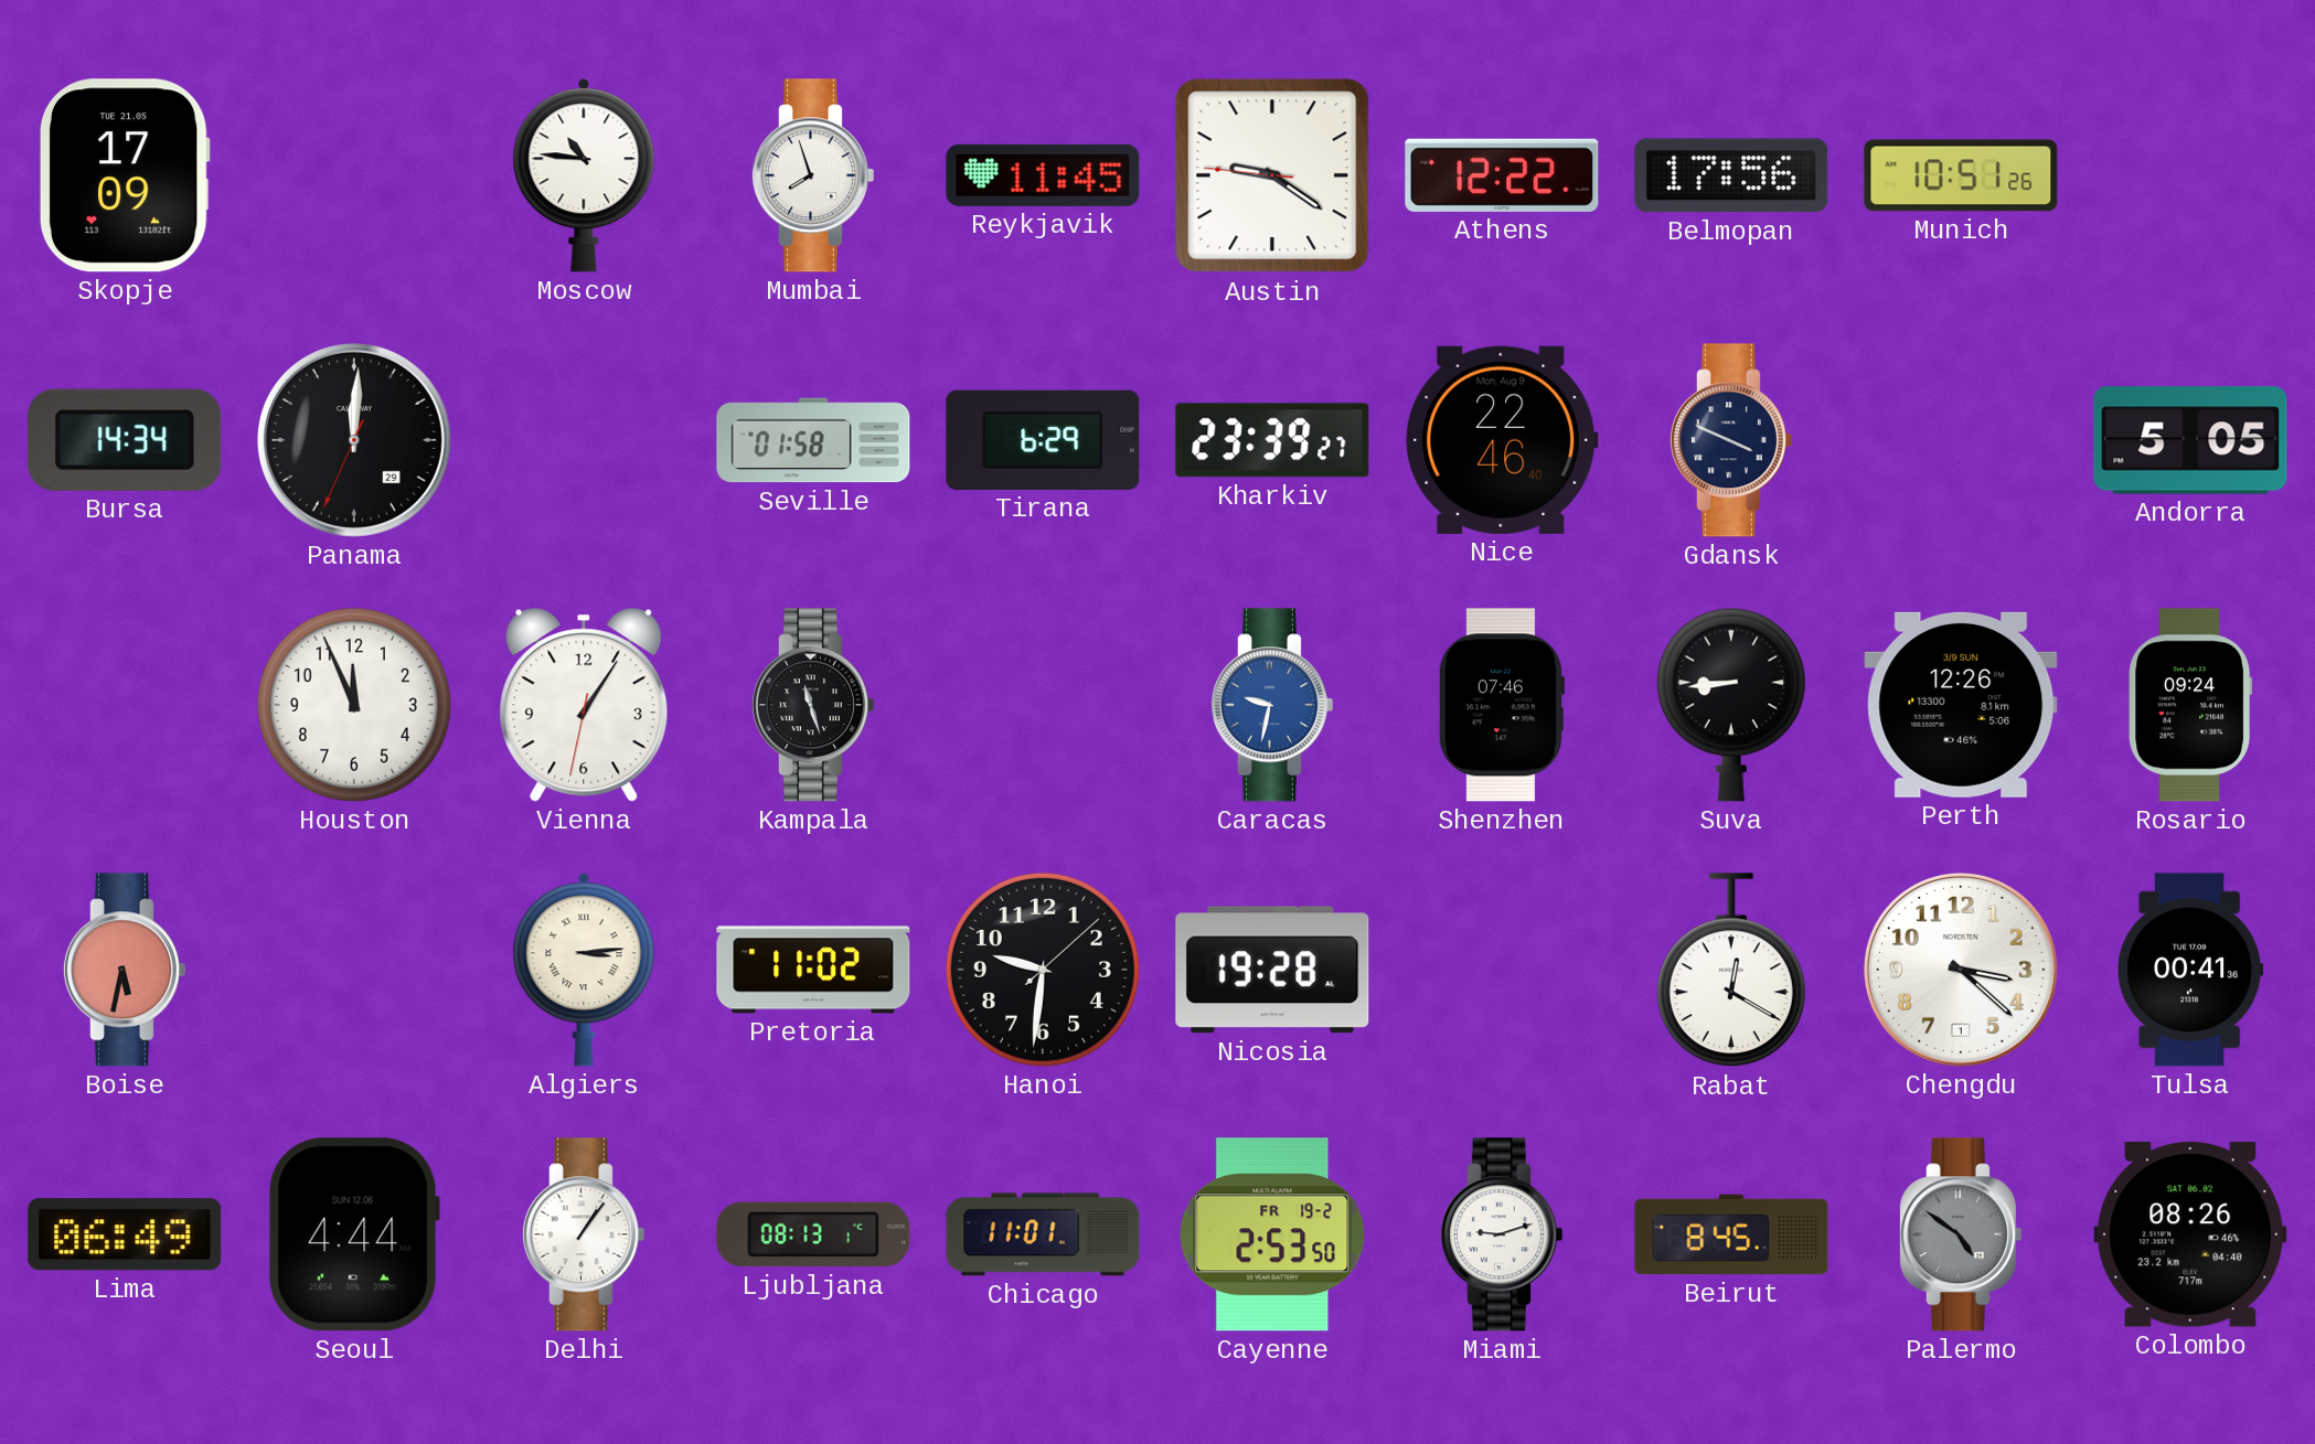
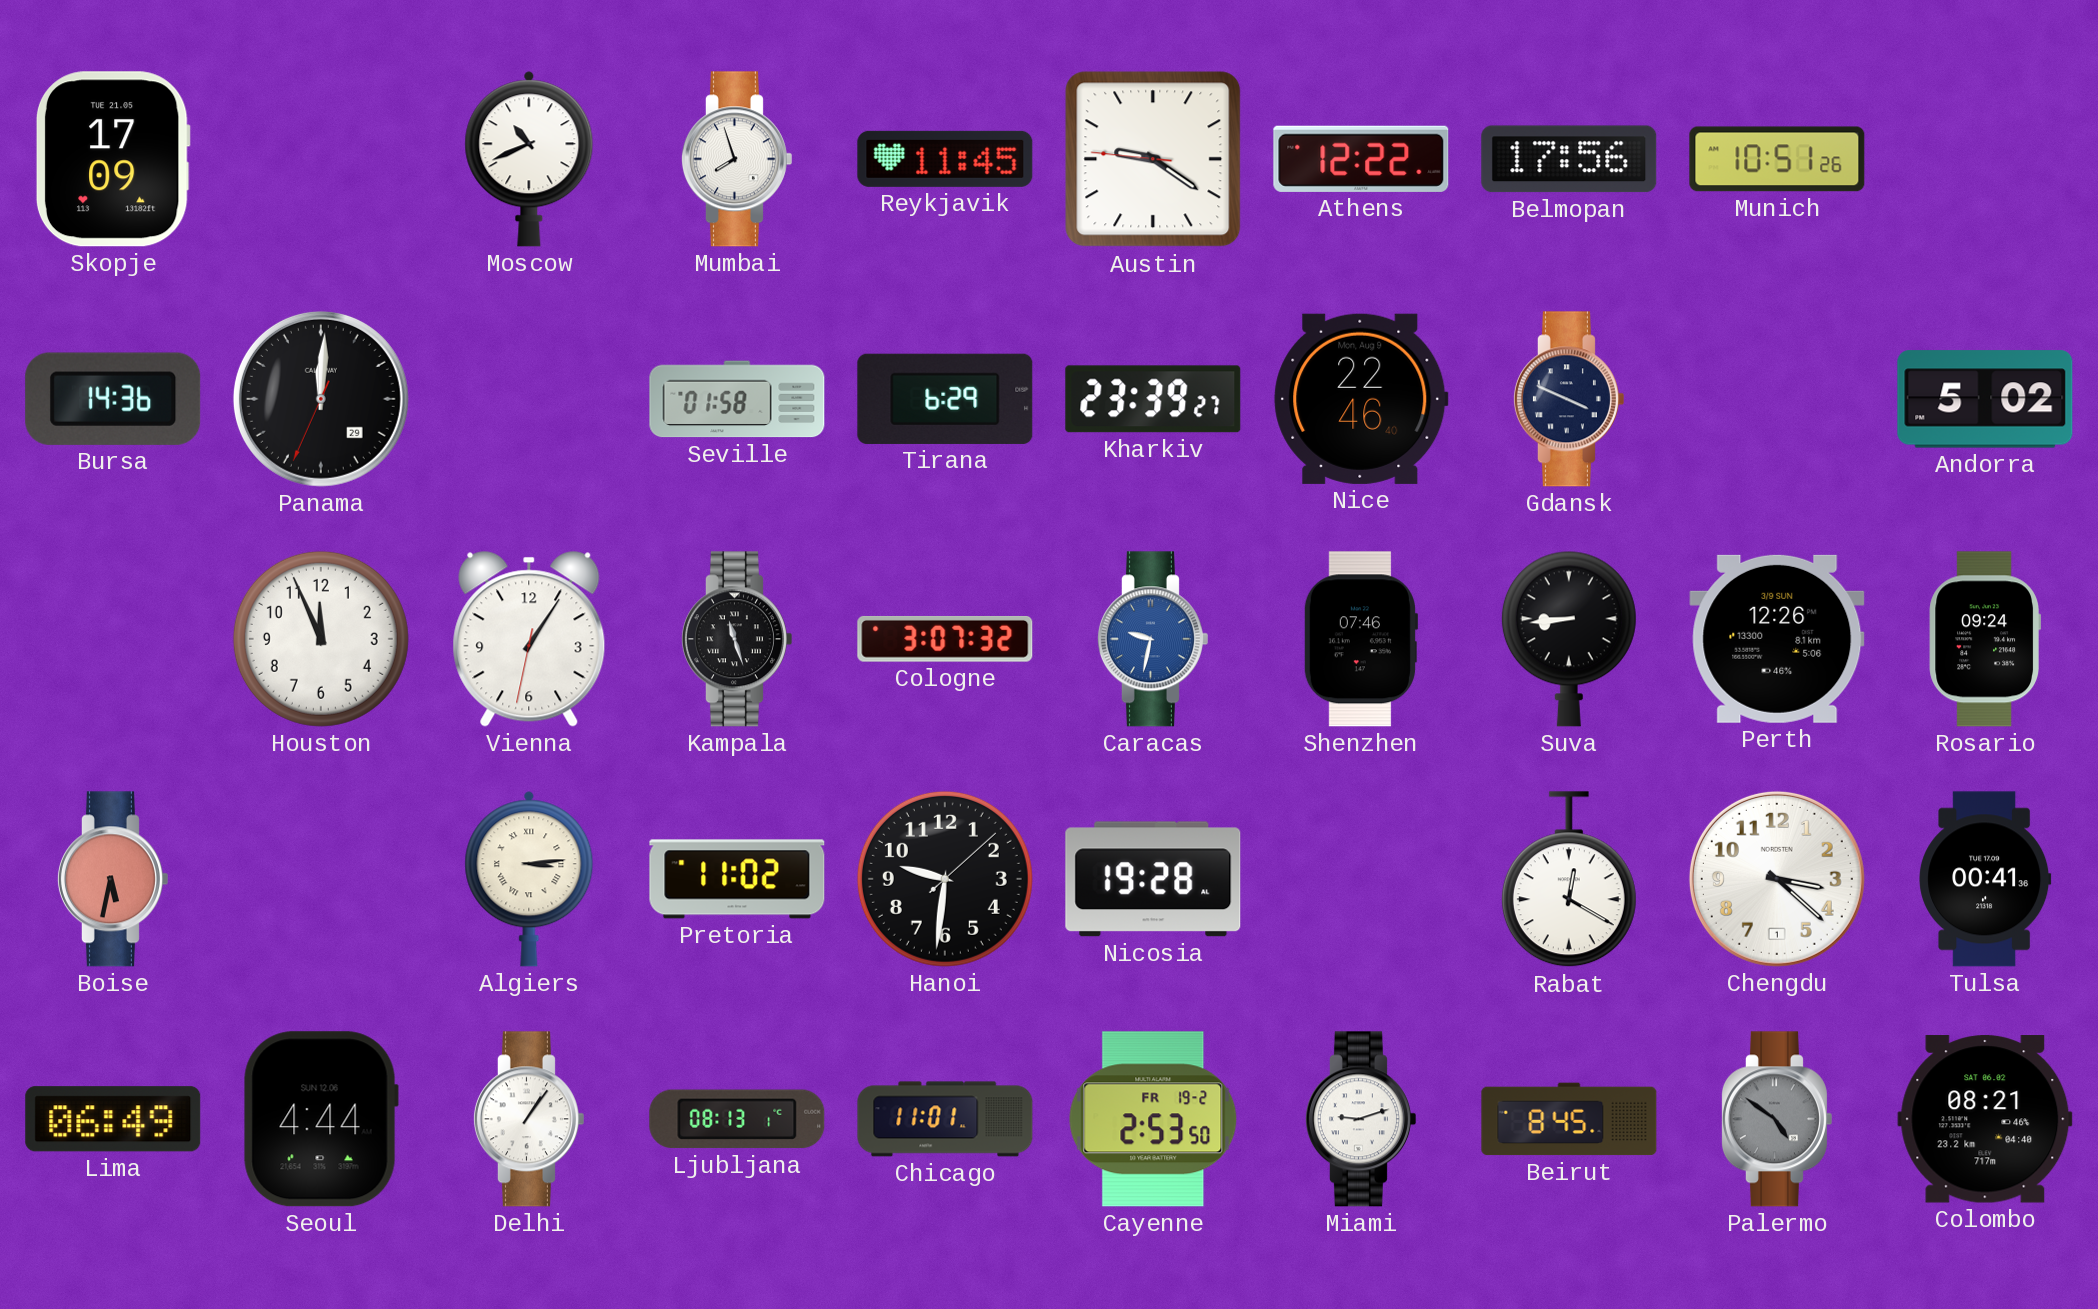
Moscow: 10:46 -> 10:41 (529, 159)
Bursa: 14:34 -> 14:36 (113, 399)
Andorra: 5:05 -> 5:02 (1985, 399)
Cologne: none -> 3:07 (945, 639)
Colombo: 08:26 -> 08:21 (1985, 1119)
